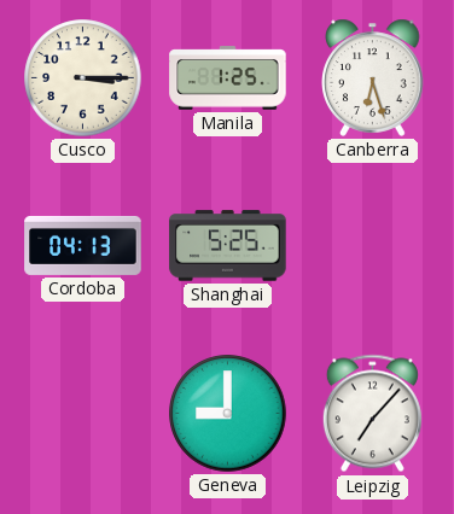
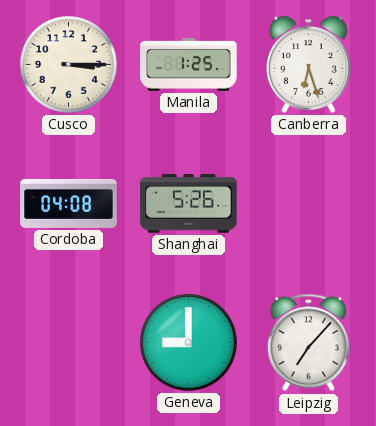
Cordoba: 04:13 -> 04:08 (69, 203)
Shanghai: 5:25 -> 5:26 (189, 204)
